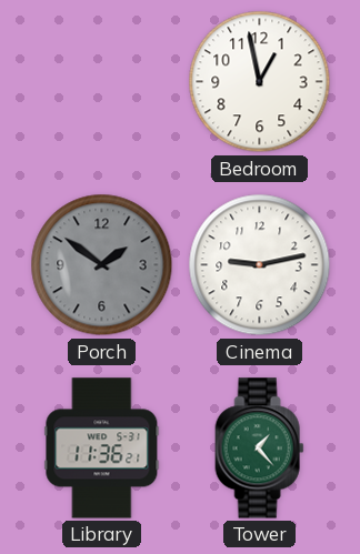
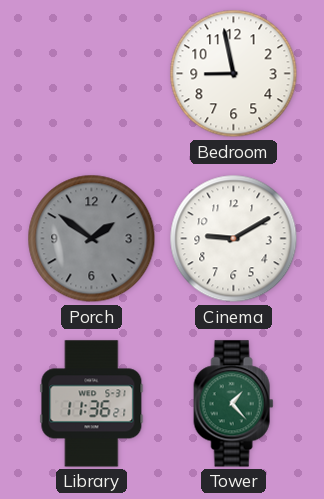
Bedroom: 12:58 -> 8:58 (234, 74)
Cinema: 9:13 -> 9:10 (234, 239)
